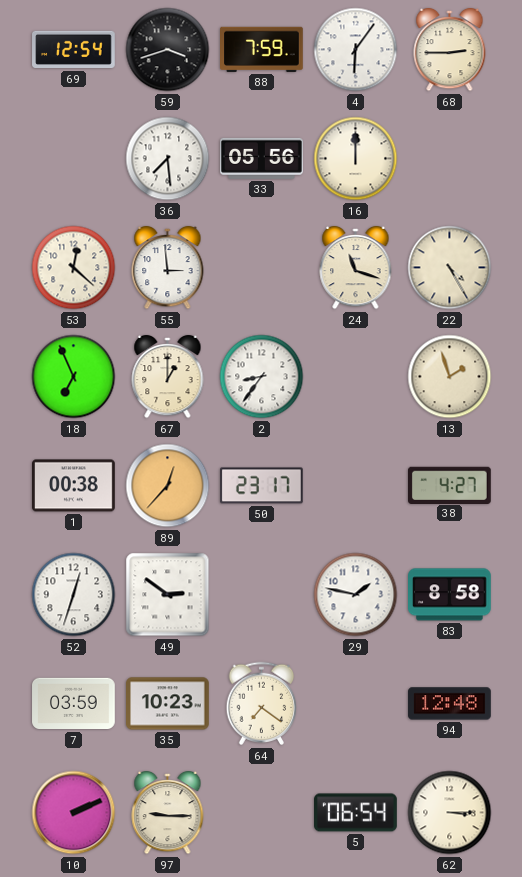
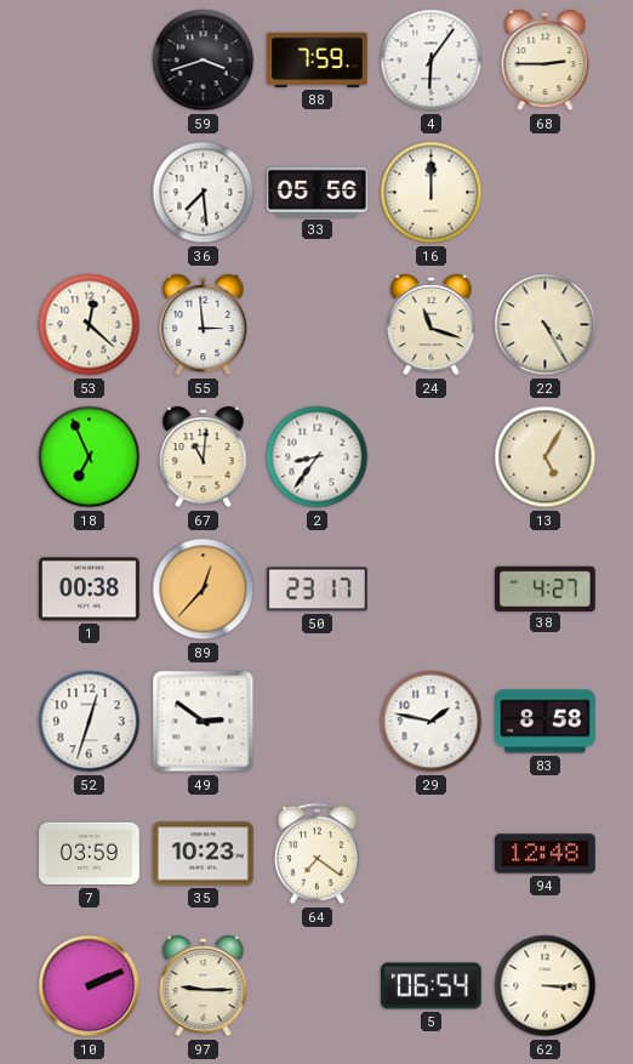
69: 12:54 -> none (74, 50)
67: 1:00 -> 11:01 (204, 457)
13: 1:57 -> 5:05 (546, 457)
